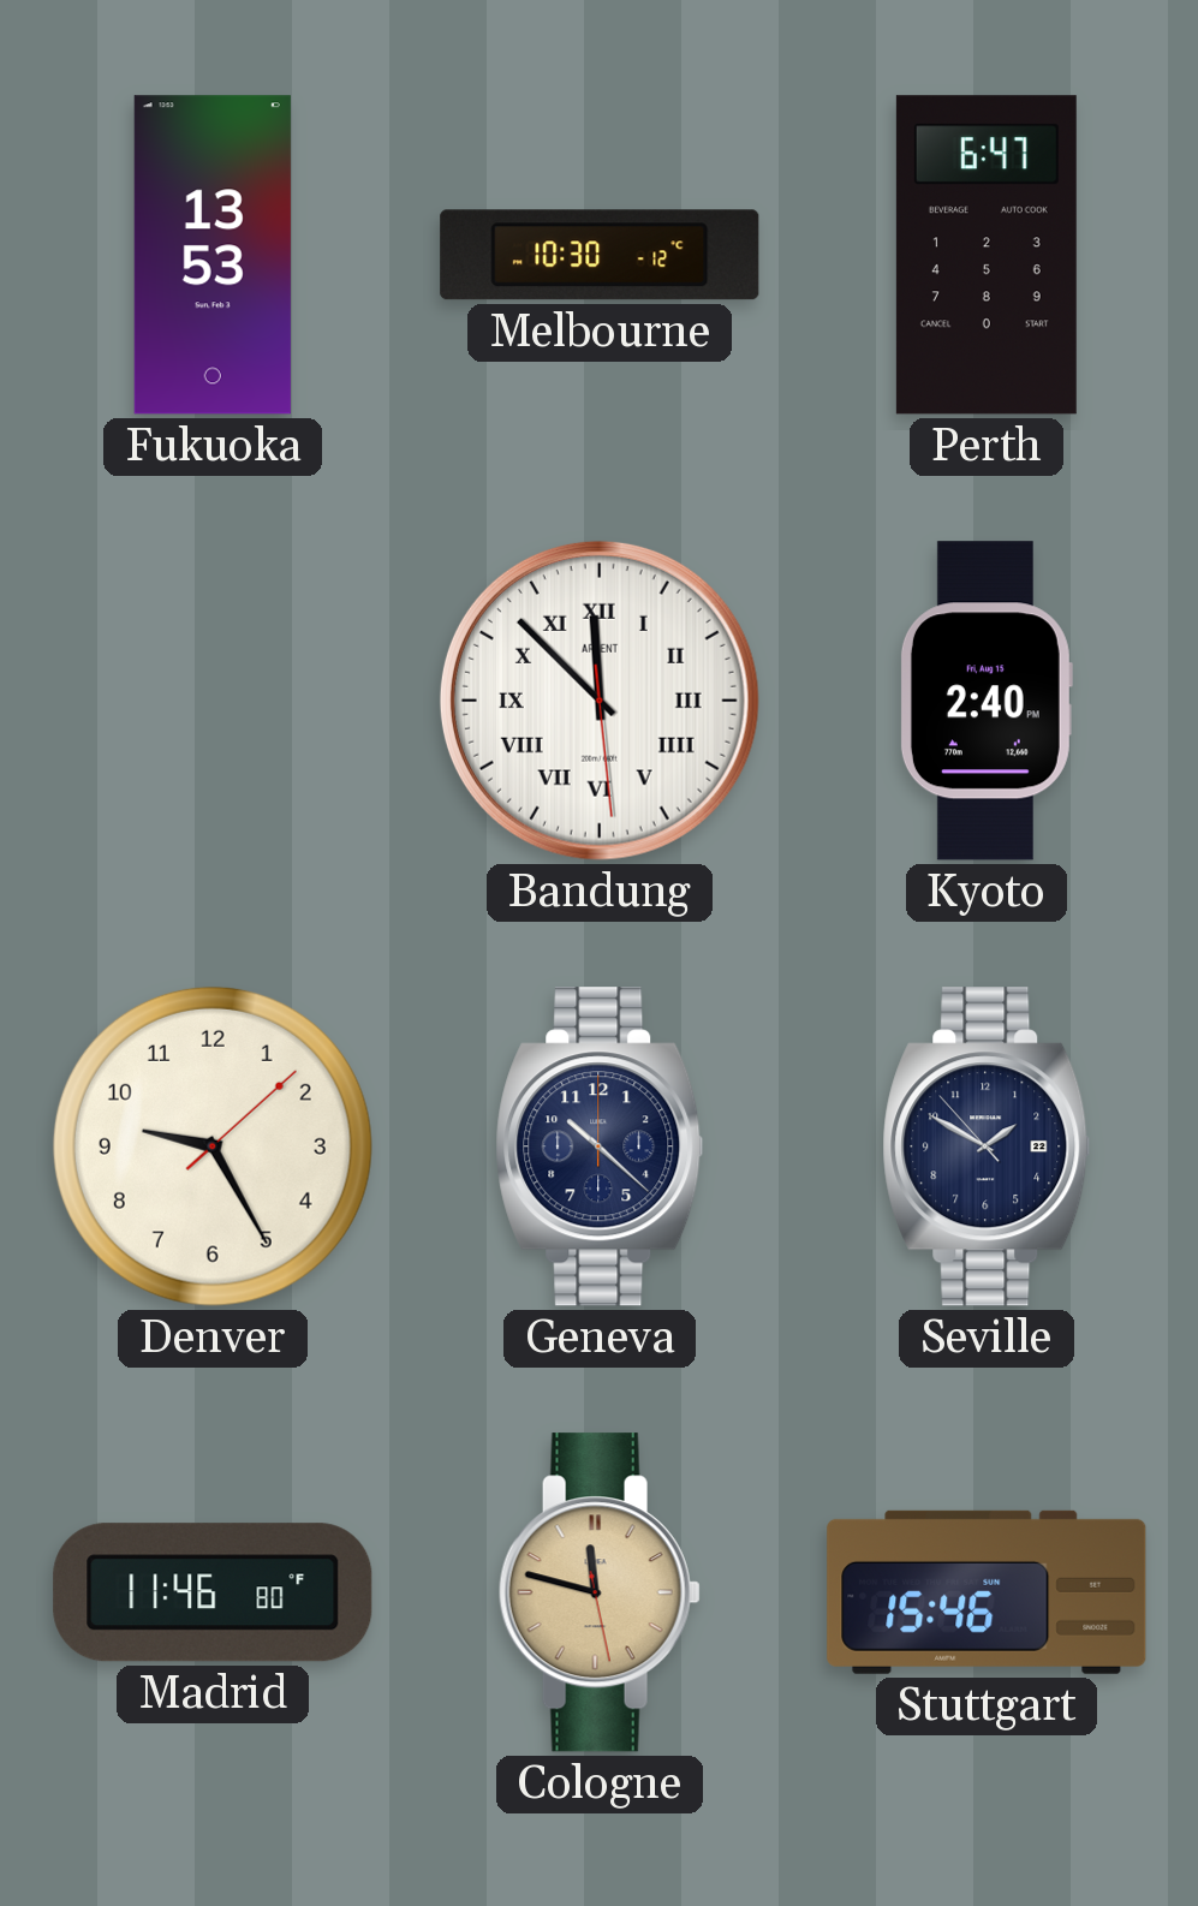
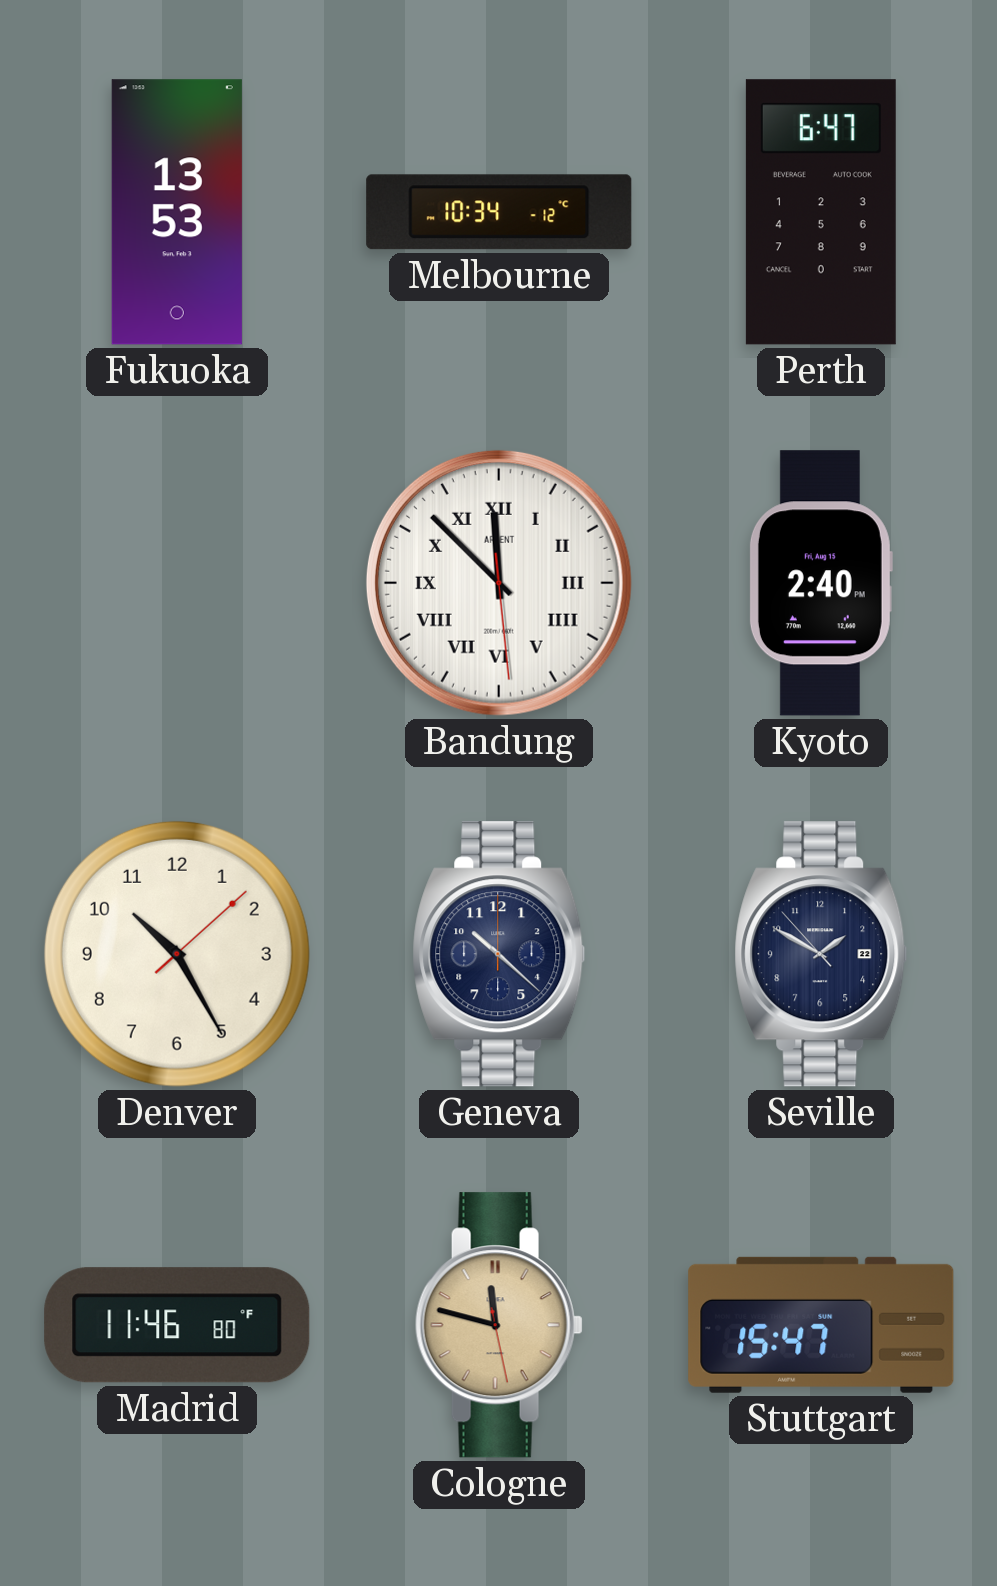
Melbourne: 10:30 -> 10:34 (499, 212)
Denver: 9:25 -> 10:25 (177, 954)
Stuttgart: 15:46 -> 15:47 (821, 1325)
